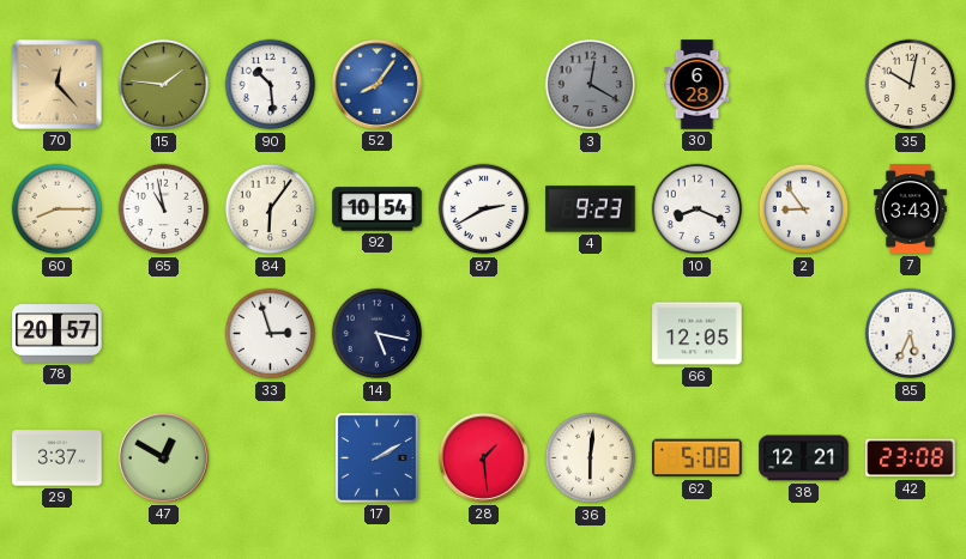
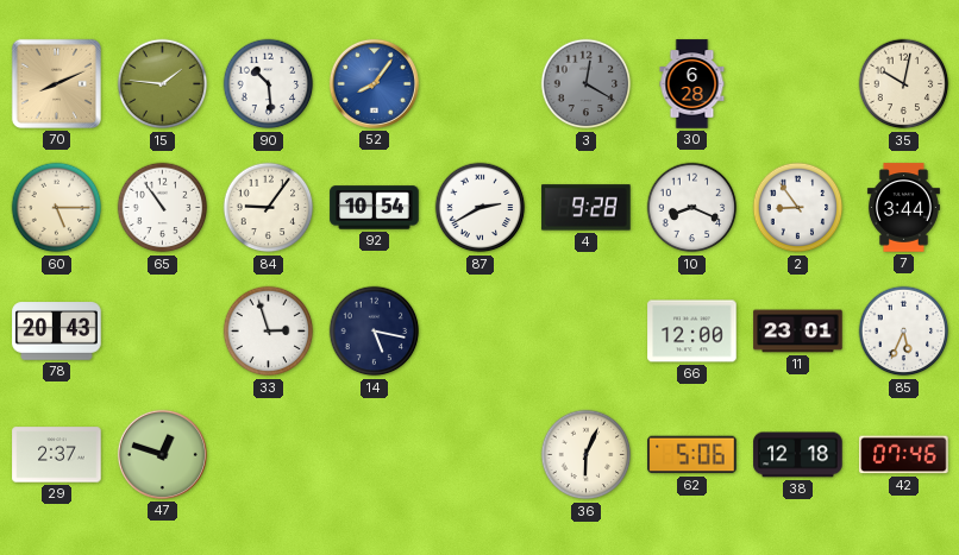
70: 12:23 -> 8:11 (56, 83)
60: 8:15 -> 5:15 (57, 208)
65: 10:58 -> 10:54 (163, 208)
84: 6:06 -> 9:06 (269, 208)
4: 9:23 -> 9:28 (587, 208)
7: 3:43 -> 3:44 (903, 208)
78: 20:57 -> 20:43 (57, 332)
66: 12:05 -> 12:00 (692, 332)
11: none -> 23:01 (798, 332)
29: 3:37 -> 2:37 (57, 455)
47: 12:50 -> 12:48 (162, 454)
17: 2:10 -> none (378, 458)
28: 1:29 -> none (483, 457)
36: 6:01 -> 6:04 (587, 455)
62: 5:08 -> 5:06 (692, 455)
38: 12:21 -> 12:18 (798, 455)
42: 23:08 -> 07:46 (904, 455)
